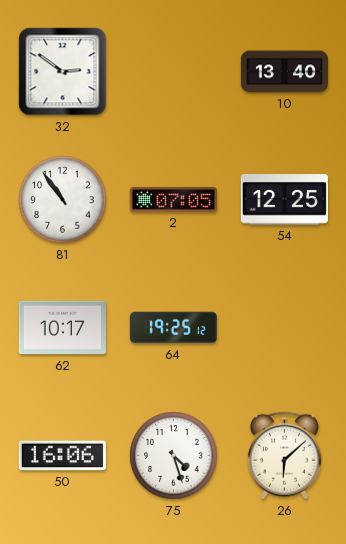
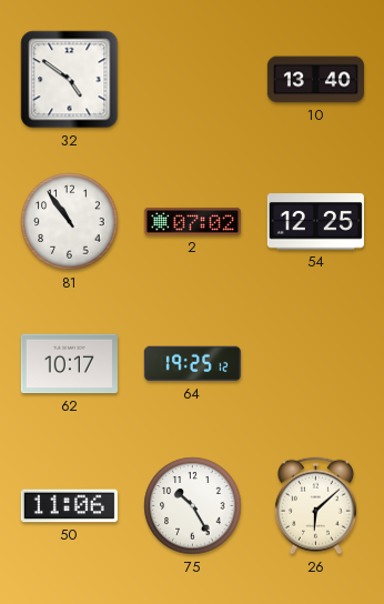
32: 2:51 -> 4:51 (70, 80)
2: 07:05 -> 07:02 (192, 221)
50: 16:06 -> 11:06 (69, 506)
75: 4:27 -> 10:25 (193, 506)
